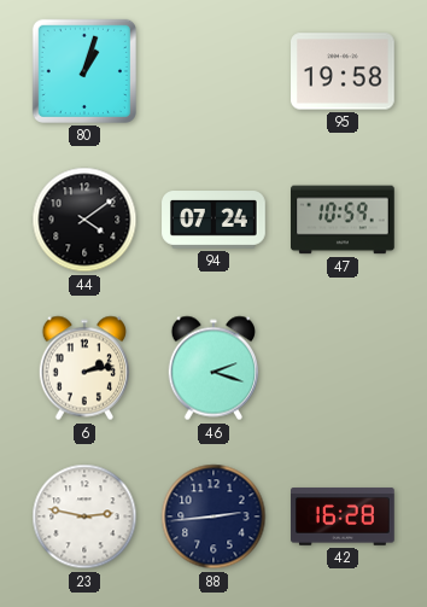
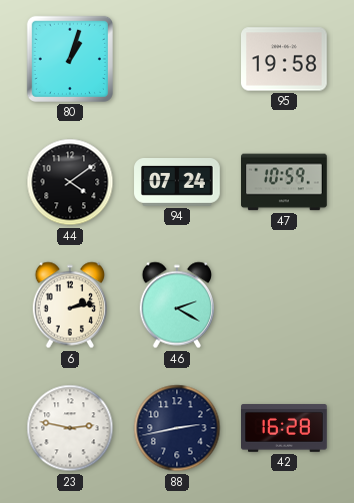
46: 2:18 -> 2:20 (176, 305)
88: 2:44 -> 2:43 (177, 428)
